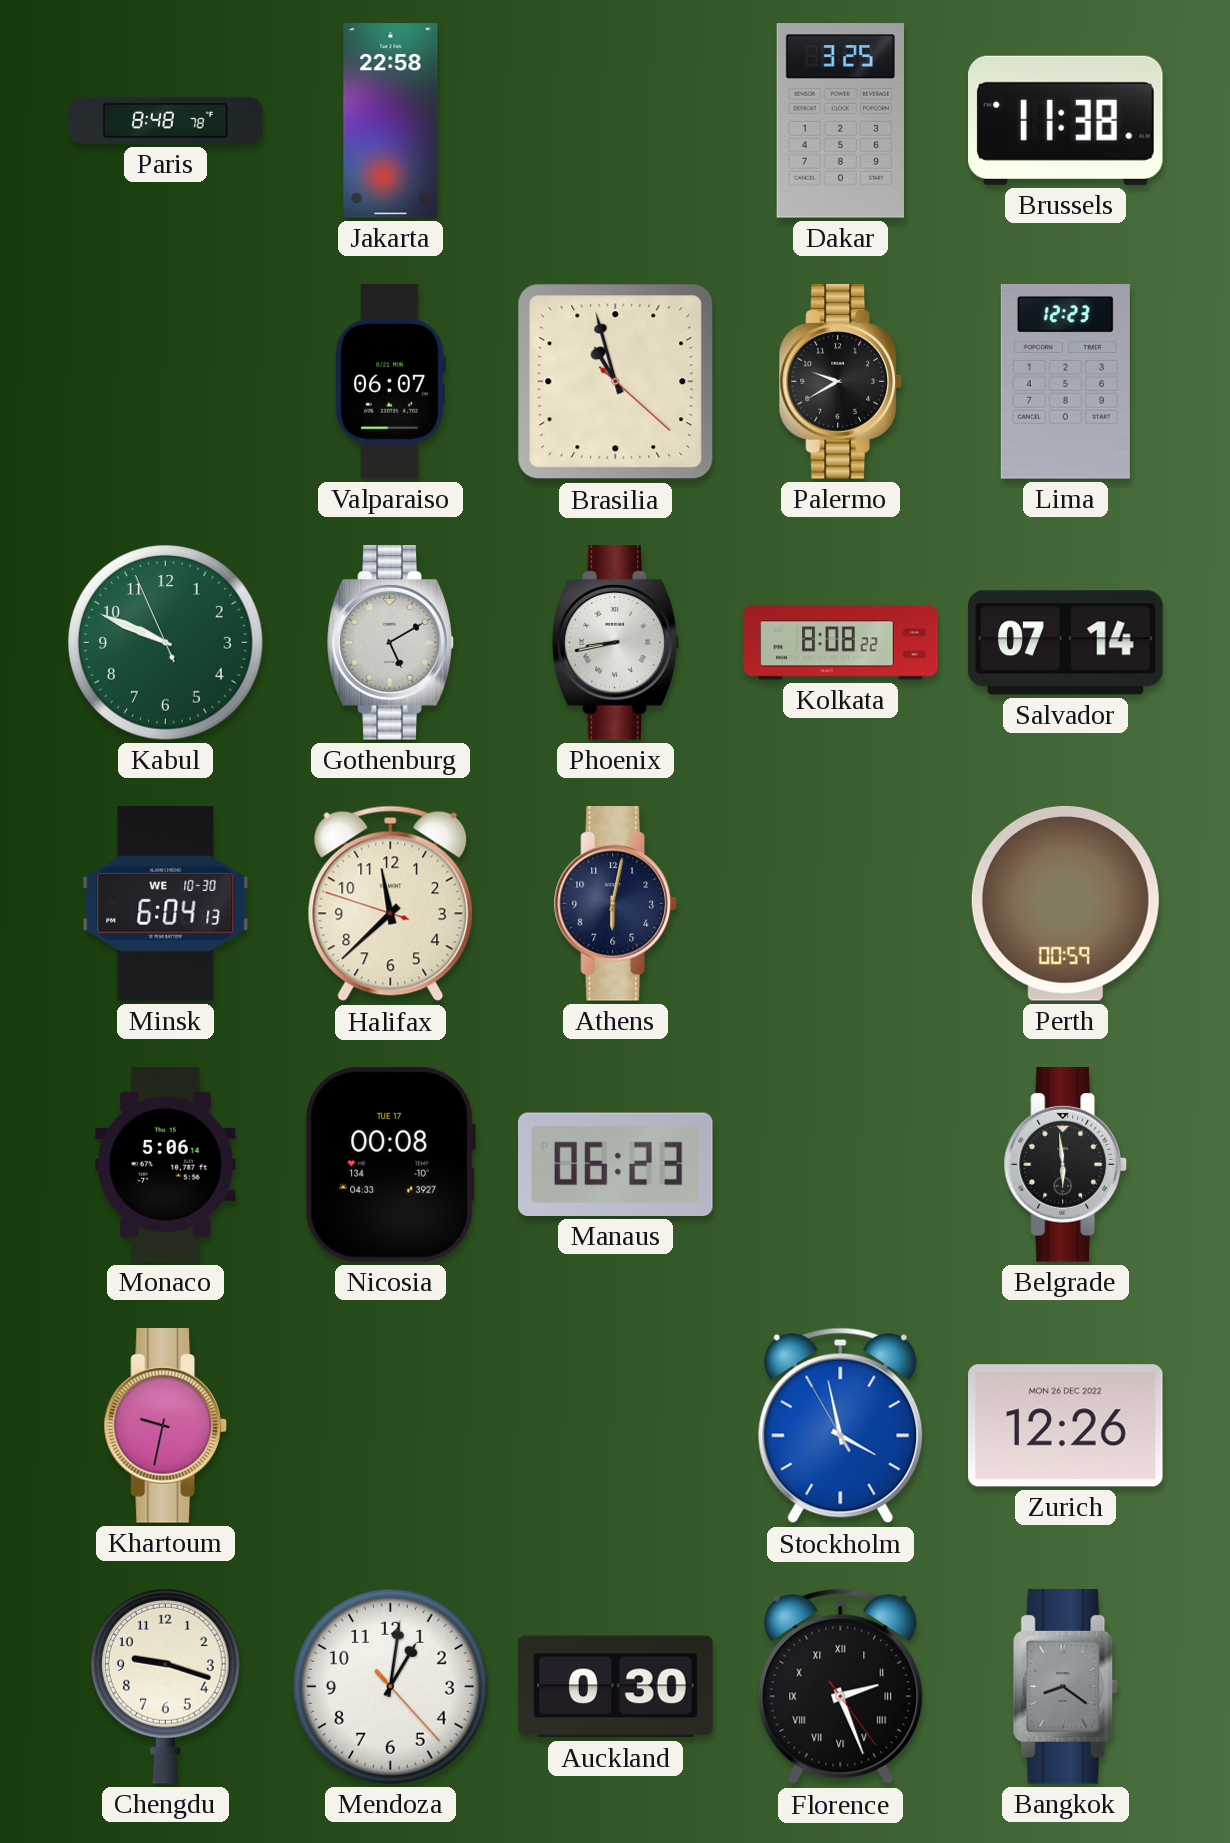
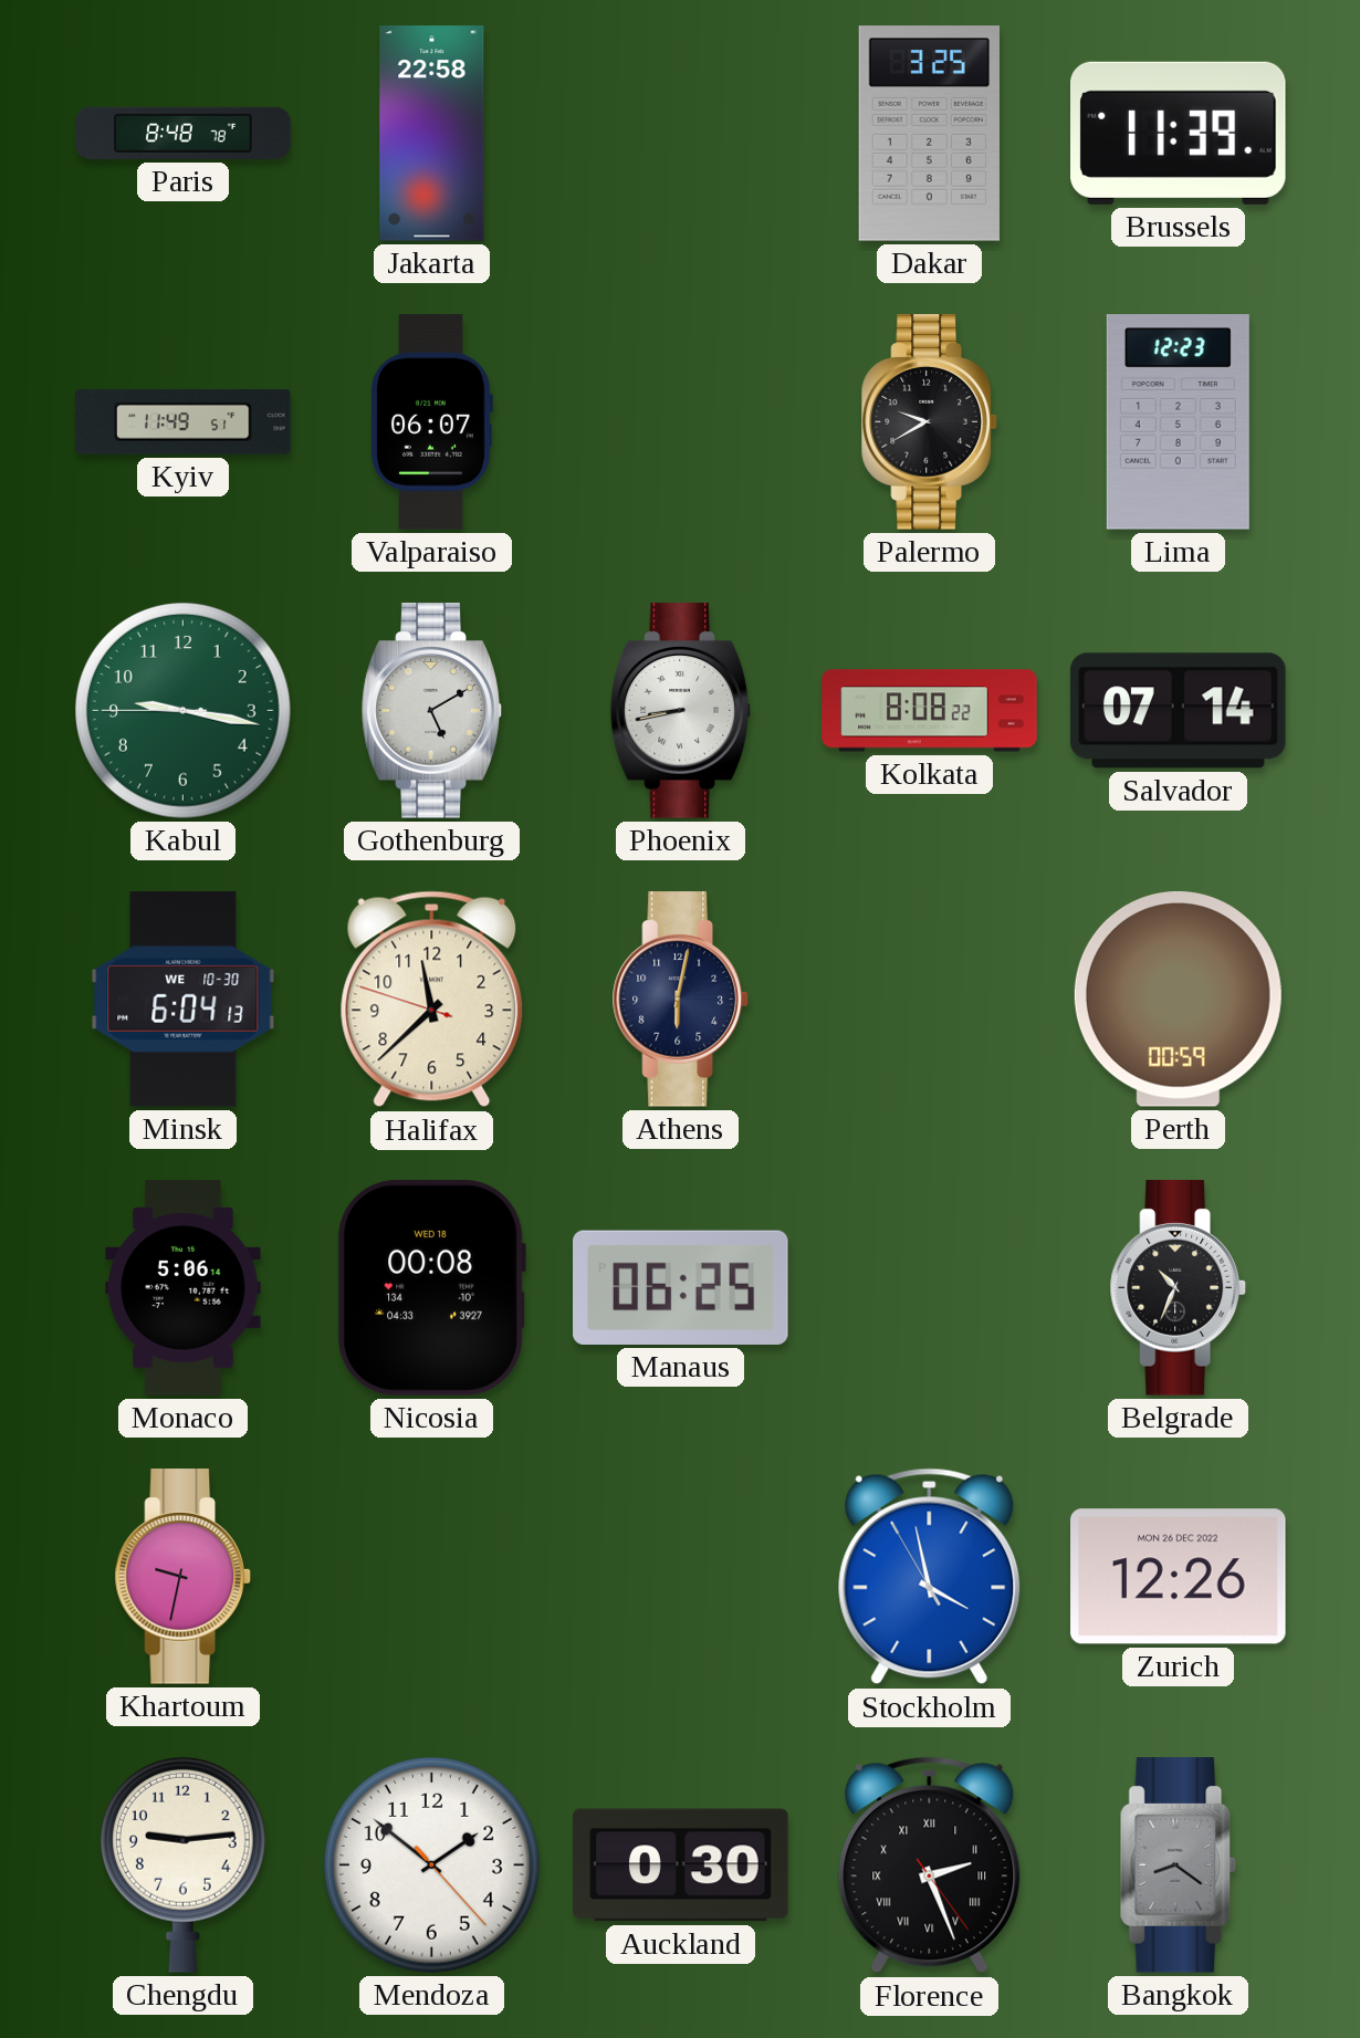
Brussels: 11:38 -> 11:39 (1179, 133)
Kyiv: none -> 11:49 (184, 422)
Brasilia: 10:57 -> none (616, 382)
Kabul: 9:48 -> 9:16 (182, 710)
Nicosia date: TUE 17 -> WED 18 (431, 1288)
Manaus: 06:23 -> 06:25 (681, 1287)
Belgrade: 5:59 -> 10:34 (1178, 1288)
Chengdu: 9:18 -> 9:14 (182, 1864)
Mendoza: 1:01 -> 1:51 (431, 1864)
